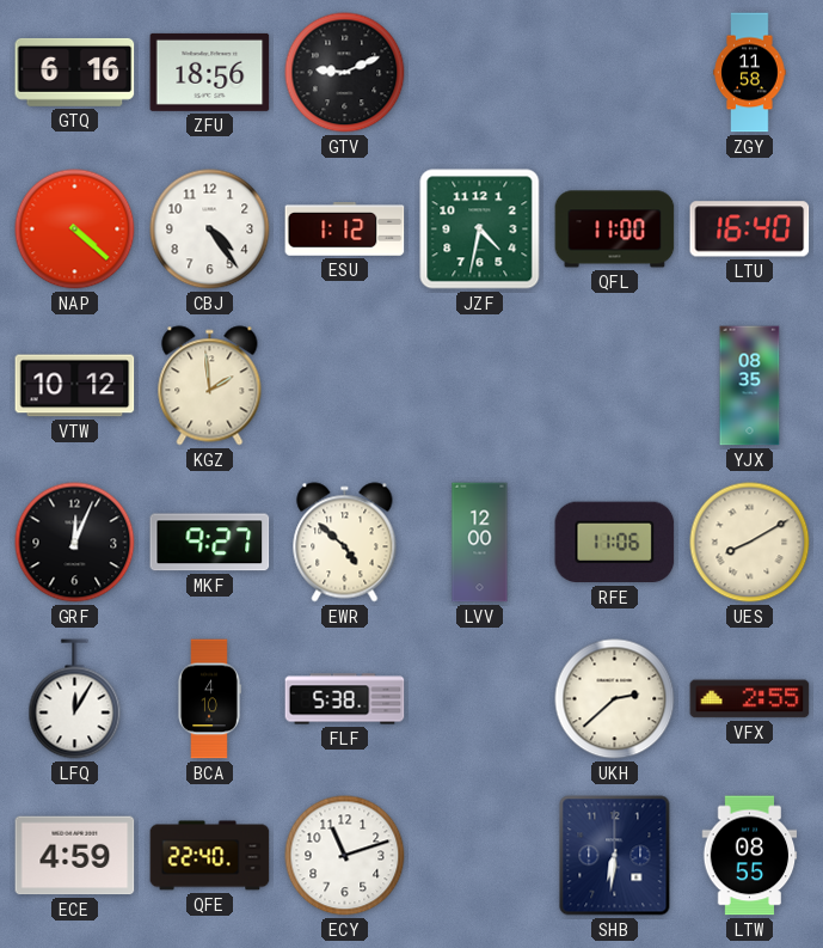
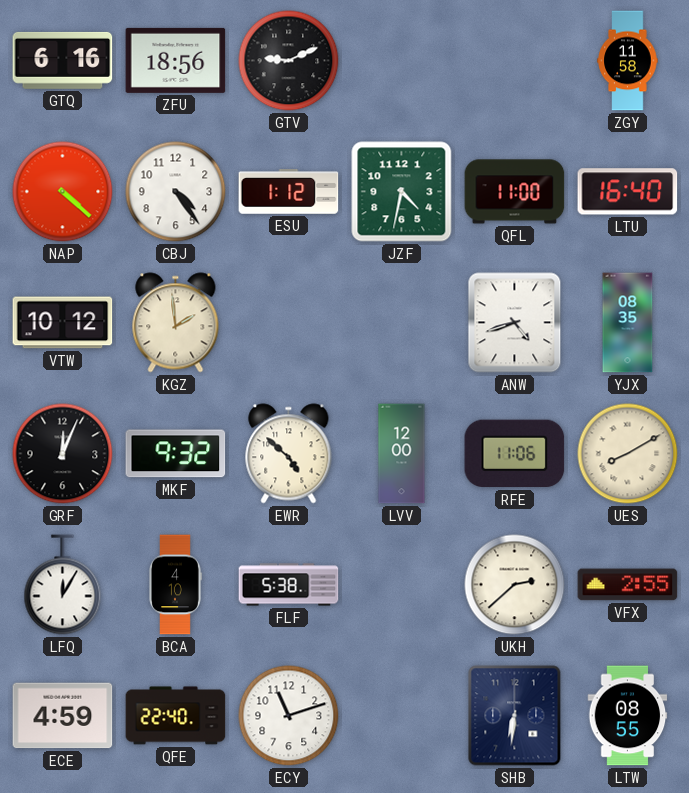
ANW: none -> 4:42 (515, 323)
MKF: 9:27 -> 9:32 (176, 454)
